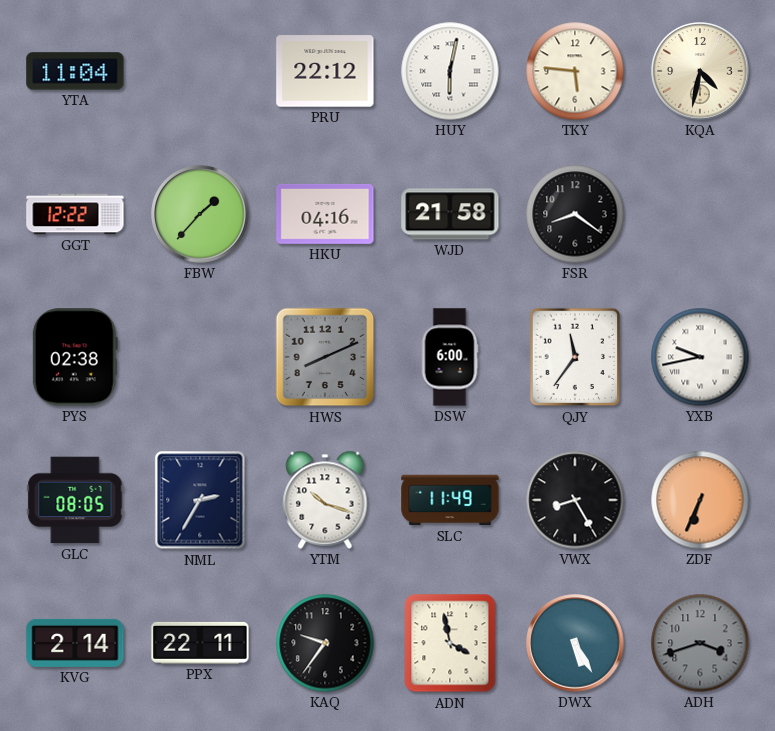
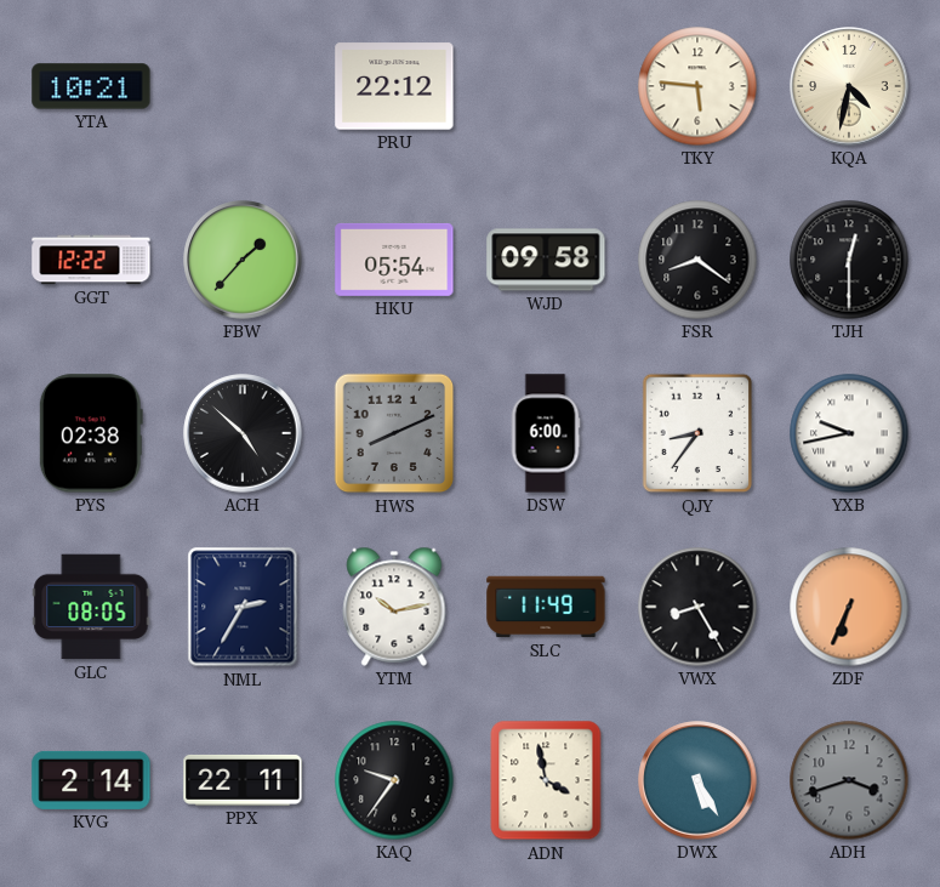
YTA: 11:04 -> 10:21 (91, 86)
HUY: 6:02 -> none (450, 71)
HKU: 04:16 -> 05:54 (394, 260)
WJD: 21:58 -> 09:58 (546, 260)
TJH: none -> 12:30 (849, 260)
ACH: none -> 4:52 (243, 433)
QJY: 11:36 -> 8:36 (697, 433)
YTM: 10:18 -> 10:13 (394, 607)
